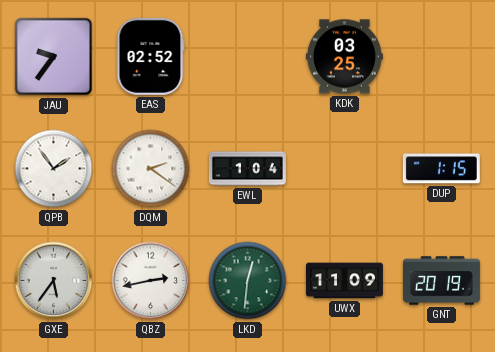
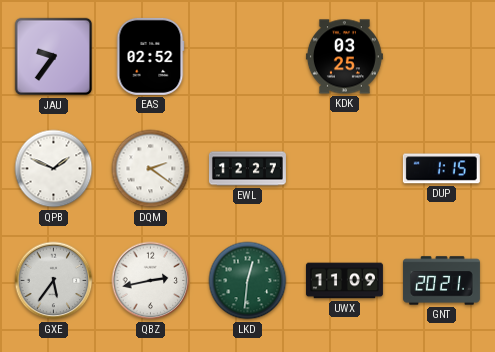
QPB: 1:54 -> 1:49 (54, 169)
EWL: 1:04 -> 12:27 (247, 169)
GNT: 20:19 -> 20:21 (441, 281)
